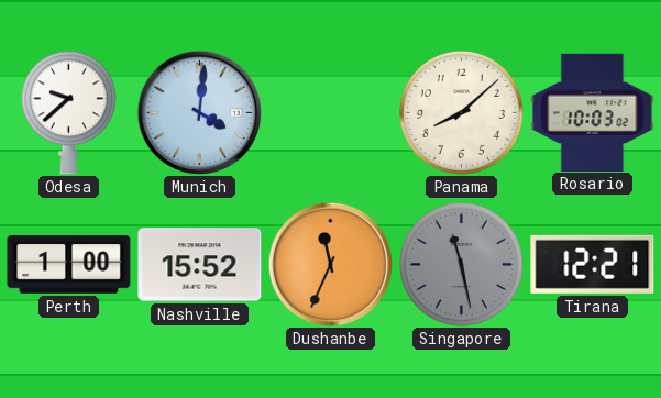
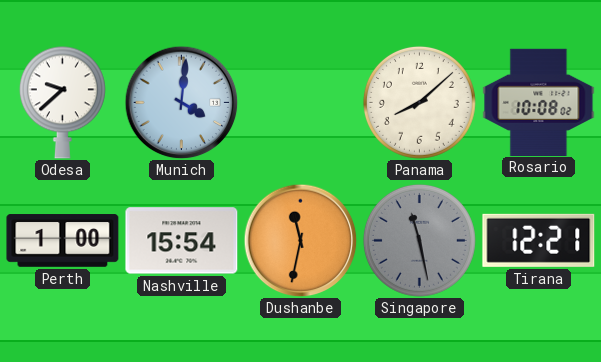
Rosario: 10:03 -> 10:08 (539, 102)
Nashville: 15:52 -> 15:54 (182, 241)
Dushanbe: 11:34 -> 11:32 (300, 240)
